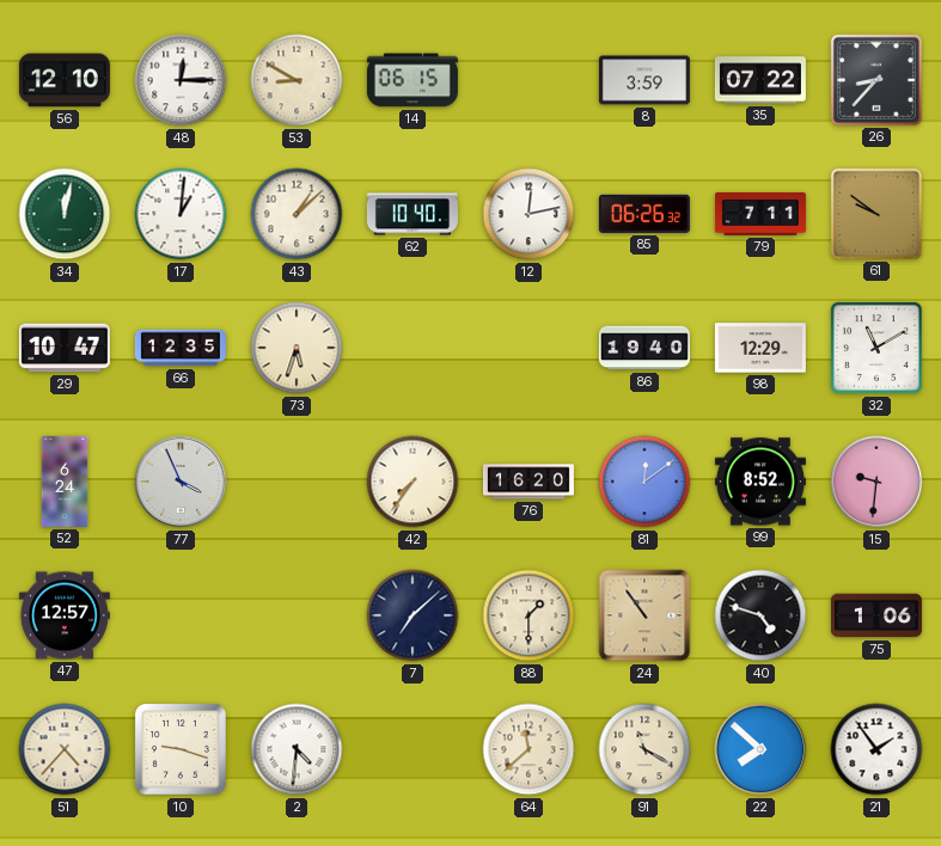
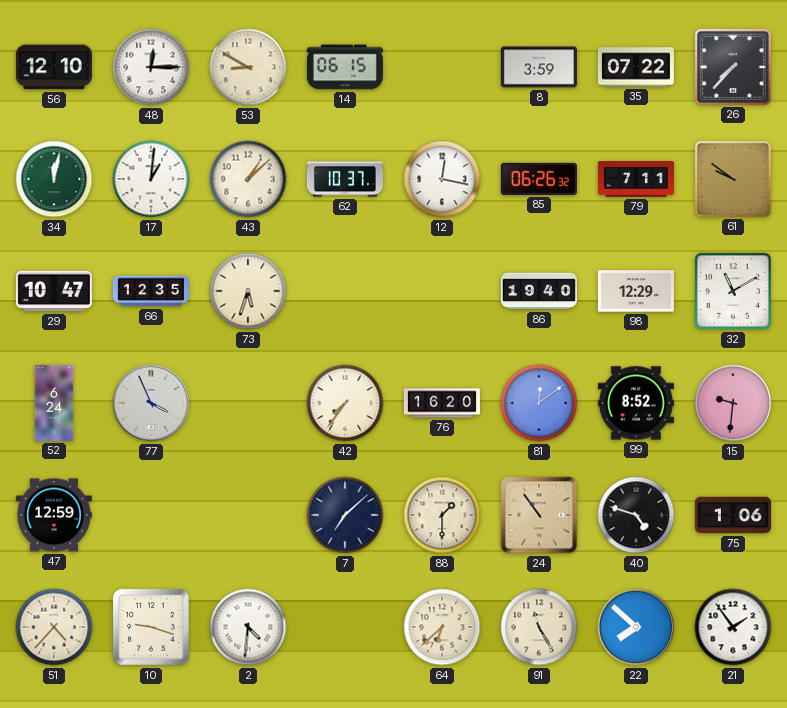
26: 8:37 -> 7:37 (733, 67)
62: 10:40 -> 10:37 (345, 179)
12: 12:13 -> 12:17 (442, 179)
47: 12:57 -> 12:59 (54, 515)
64: 11:38 -> 6:38 (442, 627)
91: 11:20 -> 11:25 (539, 627)
